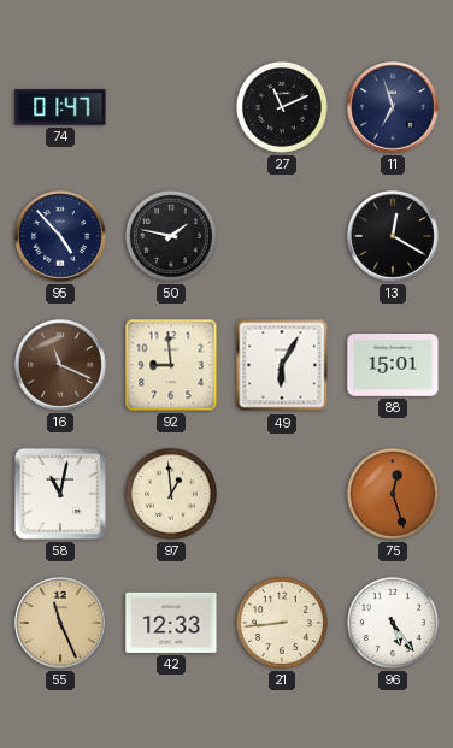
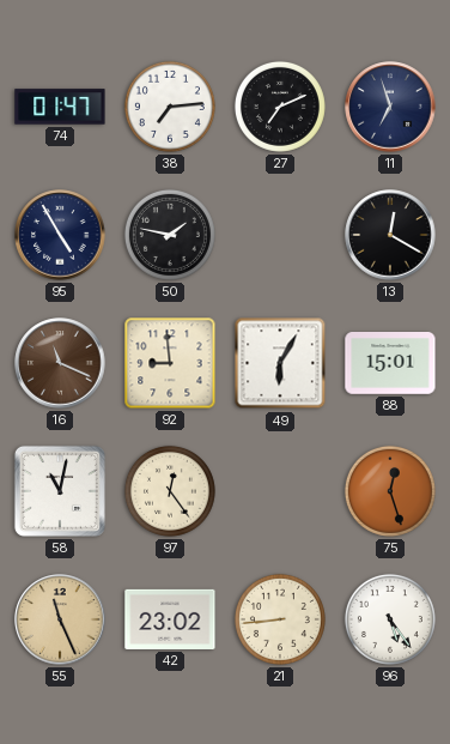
38: none -> 7:14 (170, 107)
27: 11:11 -> 7:11 (280, 107)
95: 4:53 -> 4:55 (60, 235)
97: 12:59 -> 12:24 (170, 491)
42: 12:33 -> 23:02 (170, 619)
